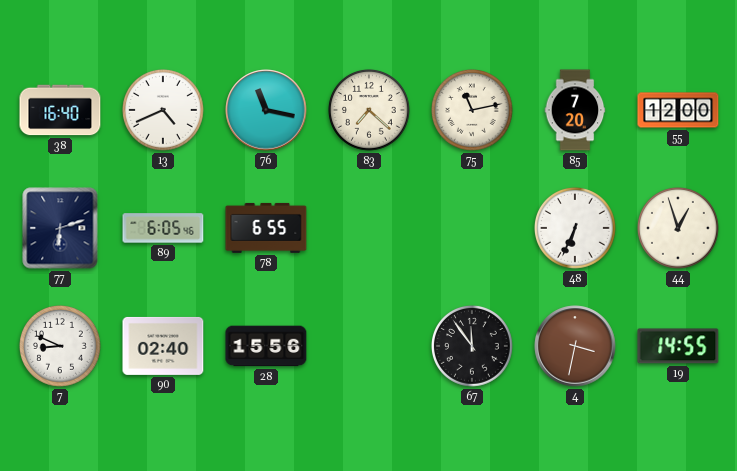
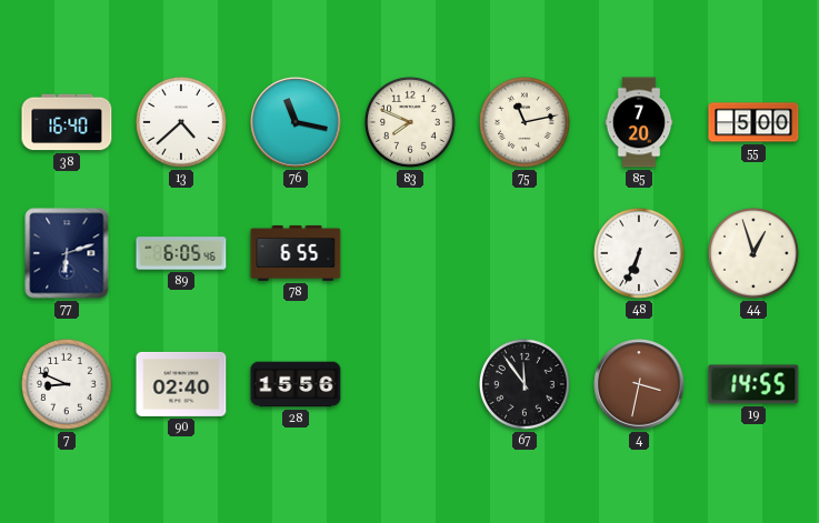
13: 4:41 -> 4:38 (182, 123)
83: 7:22 -> 7:49 (411, 123)
55: 12:00 -> 5:00 (753, 122)
